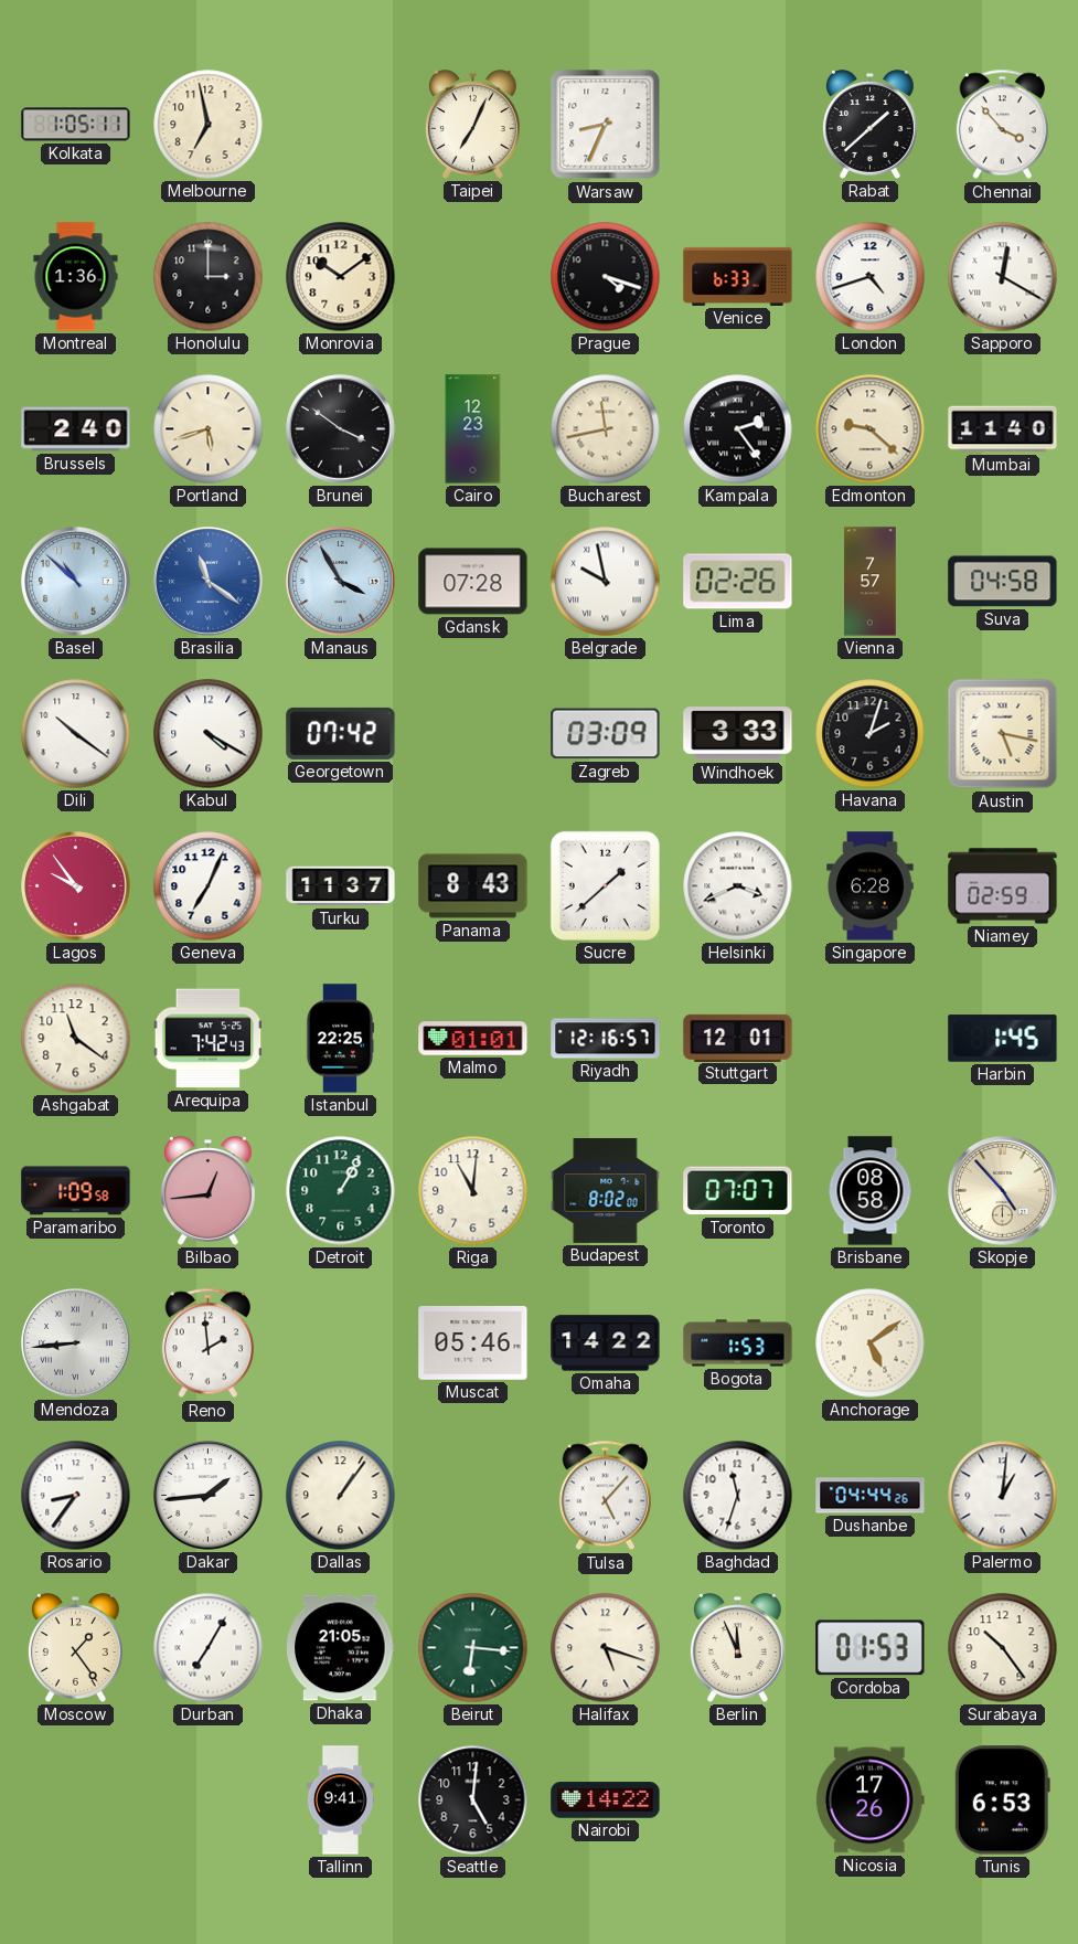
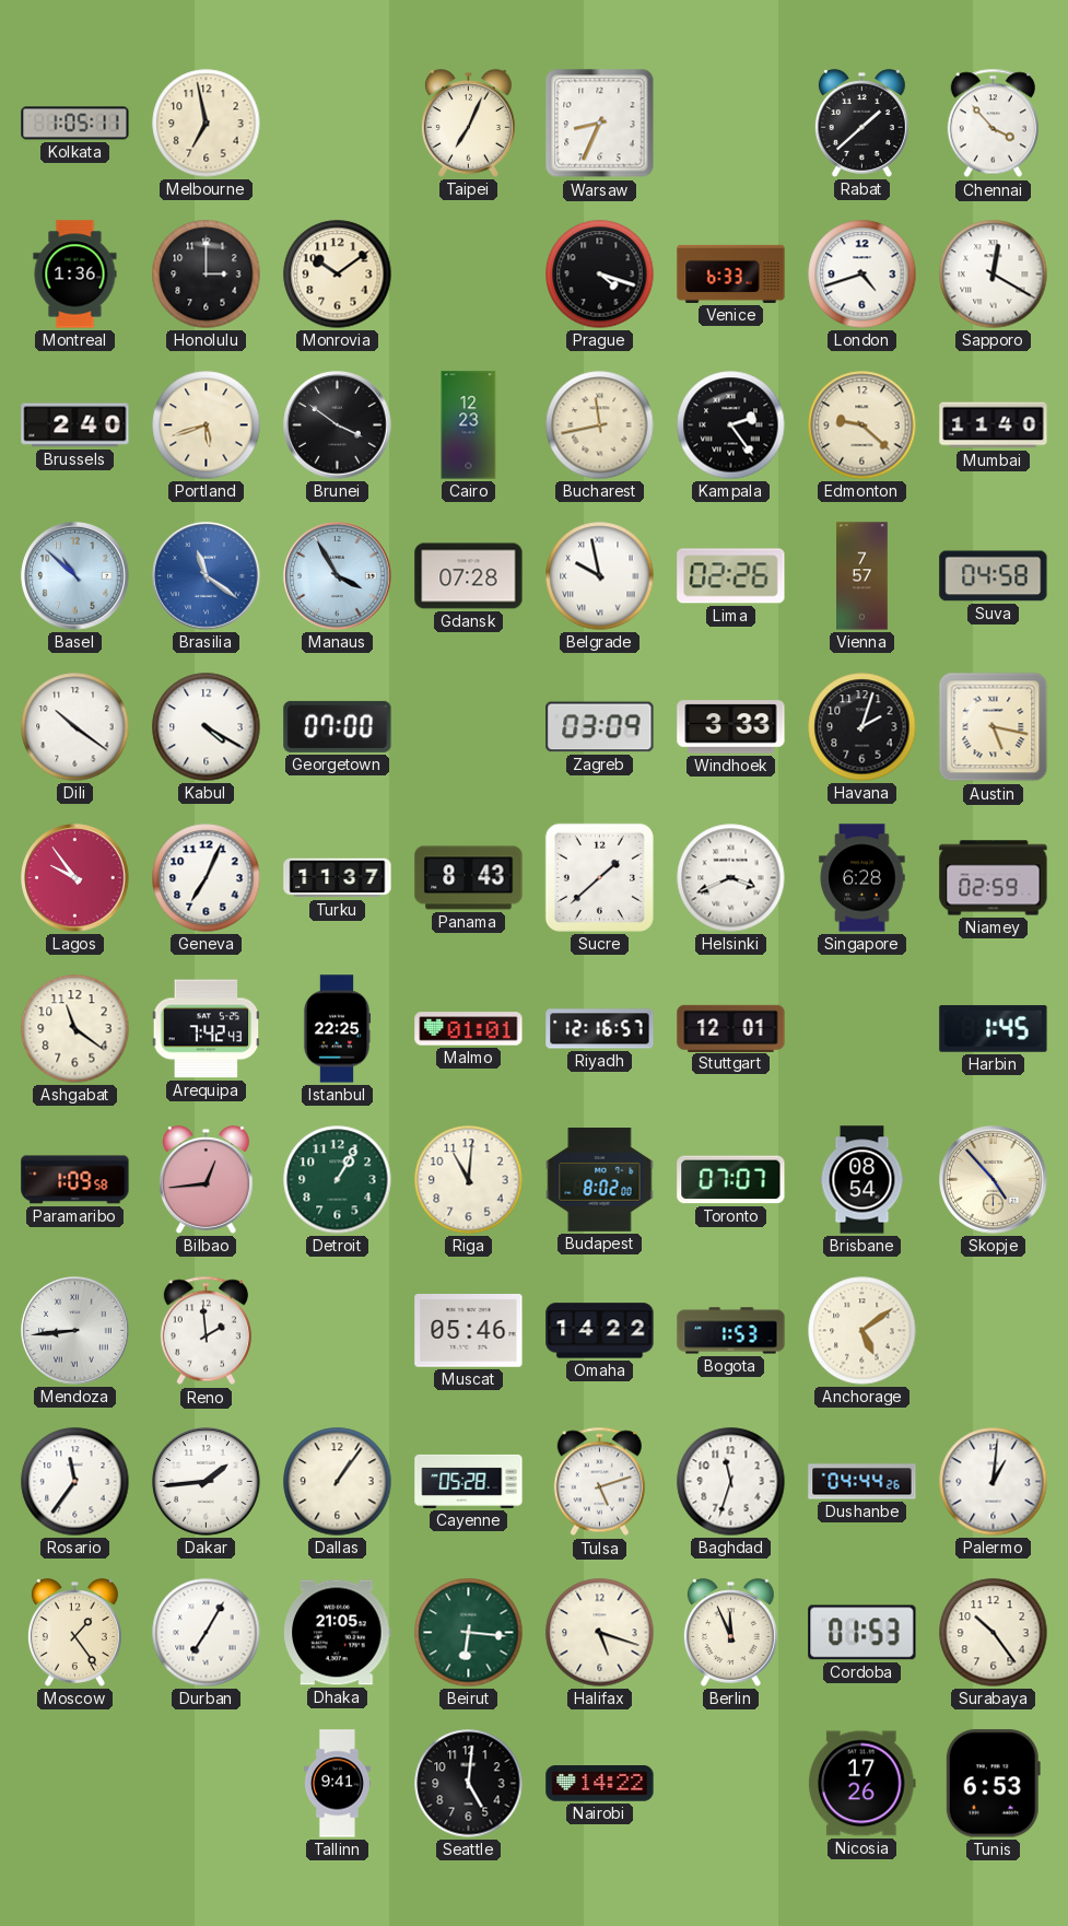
Georgetown: 07:42 -> 07:00 (338, 726)
Brisbane: 08:58 -> 08:54 (862, 1180)
Rosario: 8:36 -> 11:36 (75, 1482)
Cayenne: none -> 05:28 (469, 1481)
Tulsa: 5:07 -> 5:12 (599, 1482)
